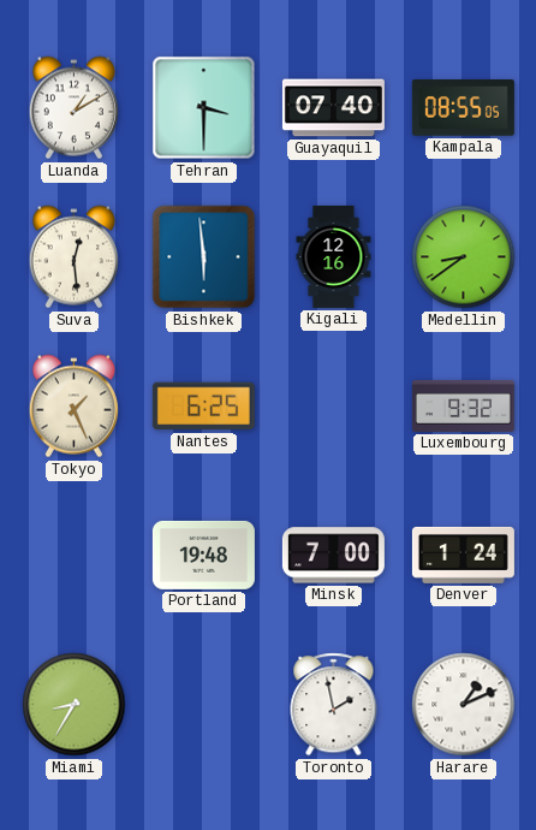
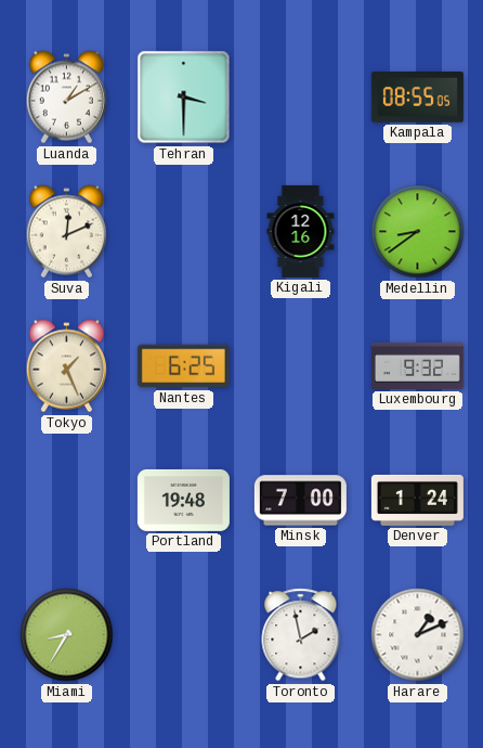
Guayaquil: 07:40 -> none (333, 108)
Suva: 12:29 -> 12:11 (66, 232)
Bishkek: 5:59 -> none (204, 257)
